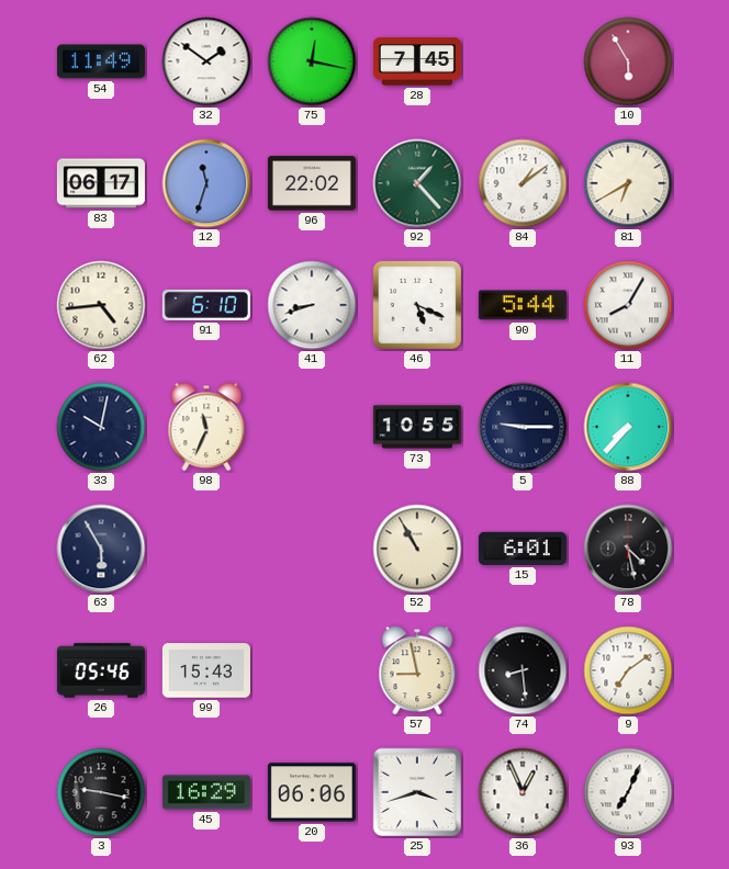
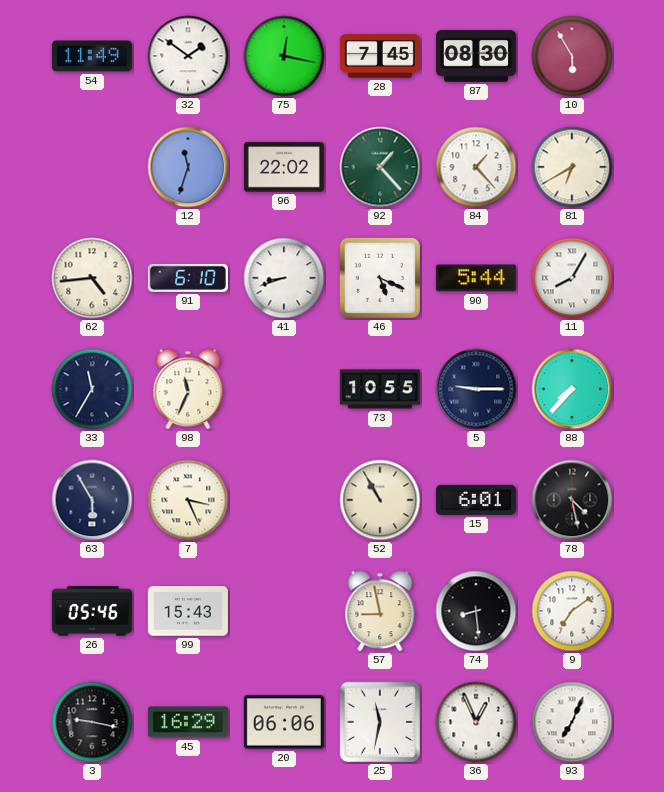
87: none -> 08:30 (476, 56)
83: 06:17 -> none (101, 183)
84: 1:09 -> 1:23 (476, 167)
33: 10:02 -> 11:35 (92, 389)
7: none -> 3:26 (188, 500)
25: 3:42 -> 11:32 (380, 722)
